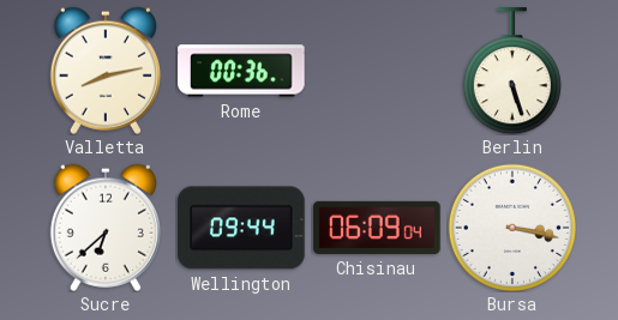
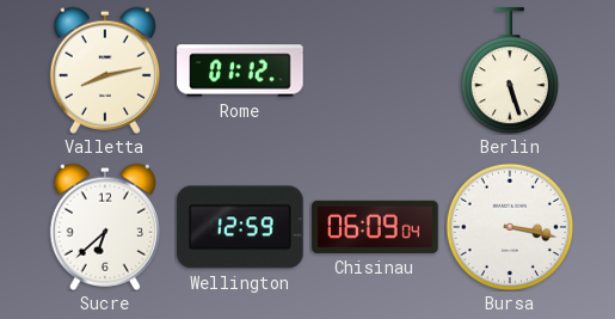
Rome: 00:36 -> 01:12 (240, 70)
Wellington: 09:44 -> 12:59 (240, 227)
